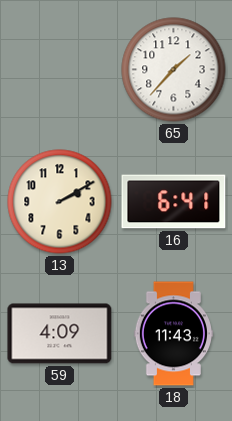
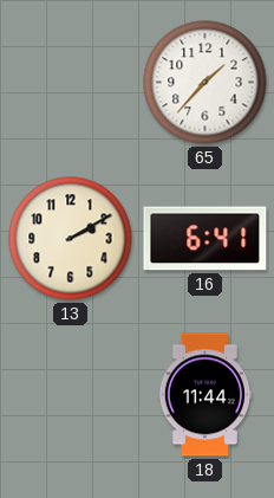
59: 4:09 -> none (60, 334)
18: 11:43 -> 11:44 (204, 395)
